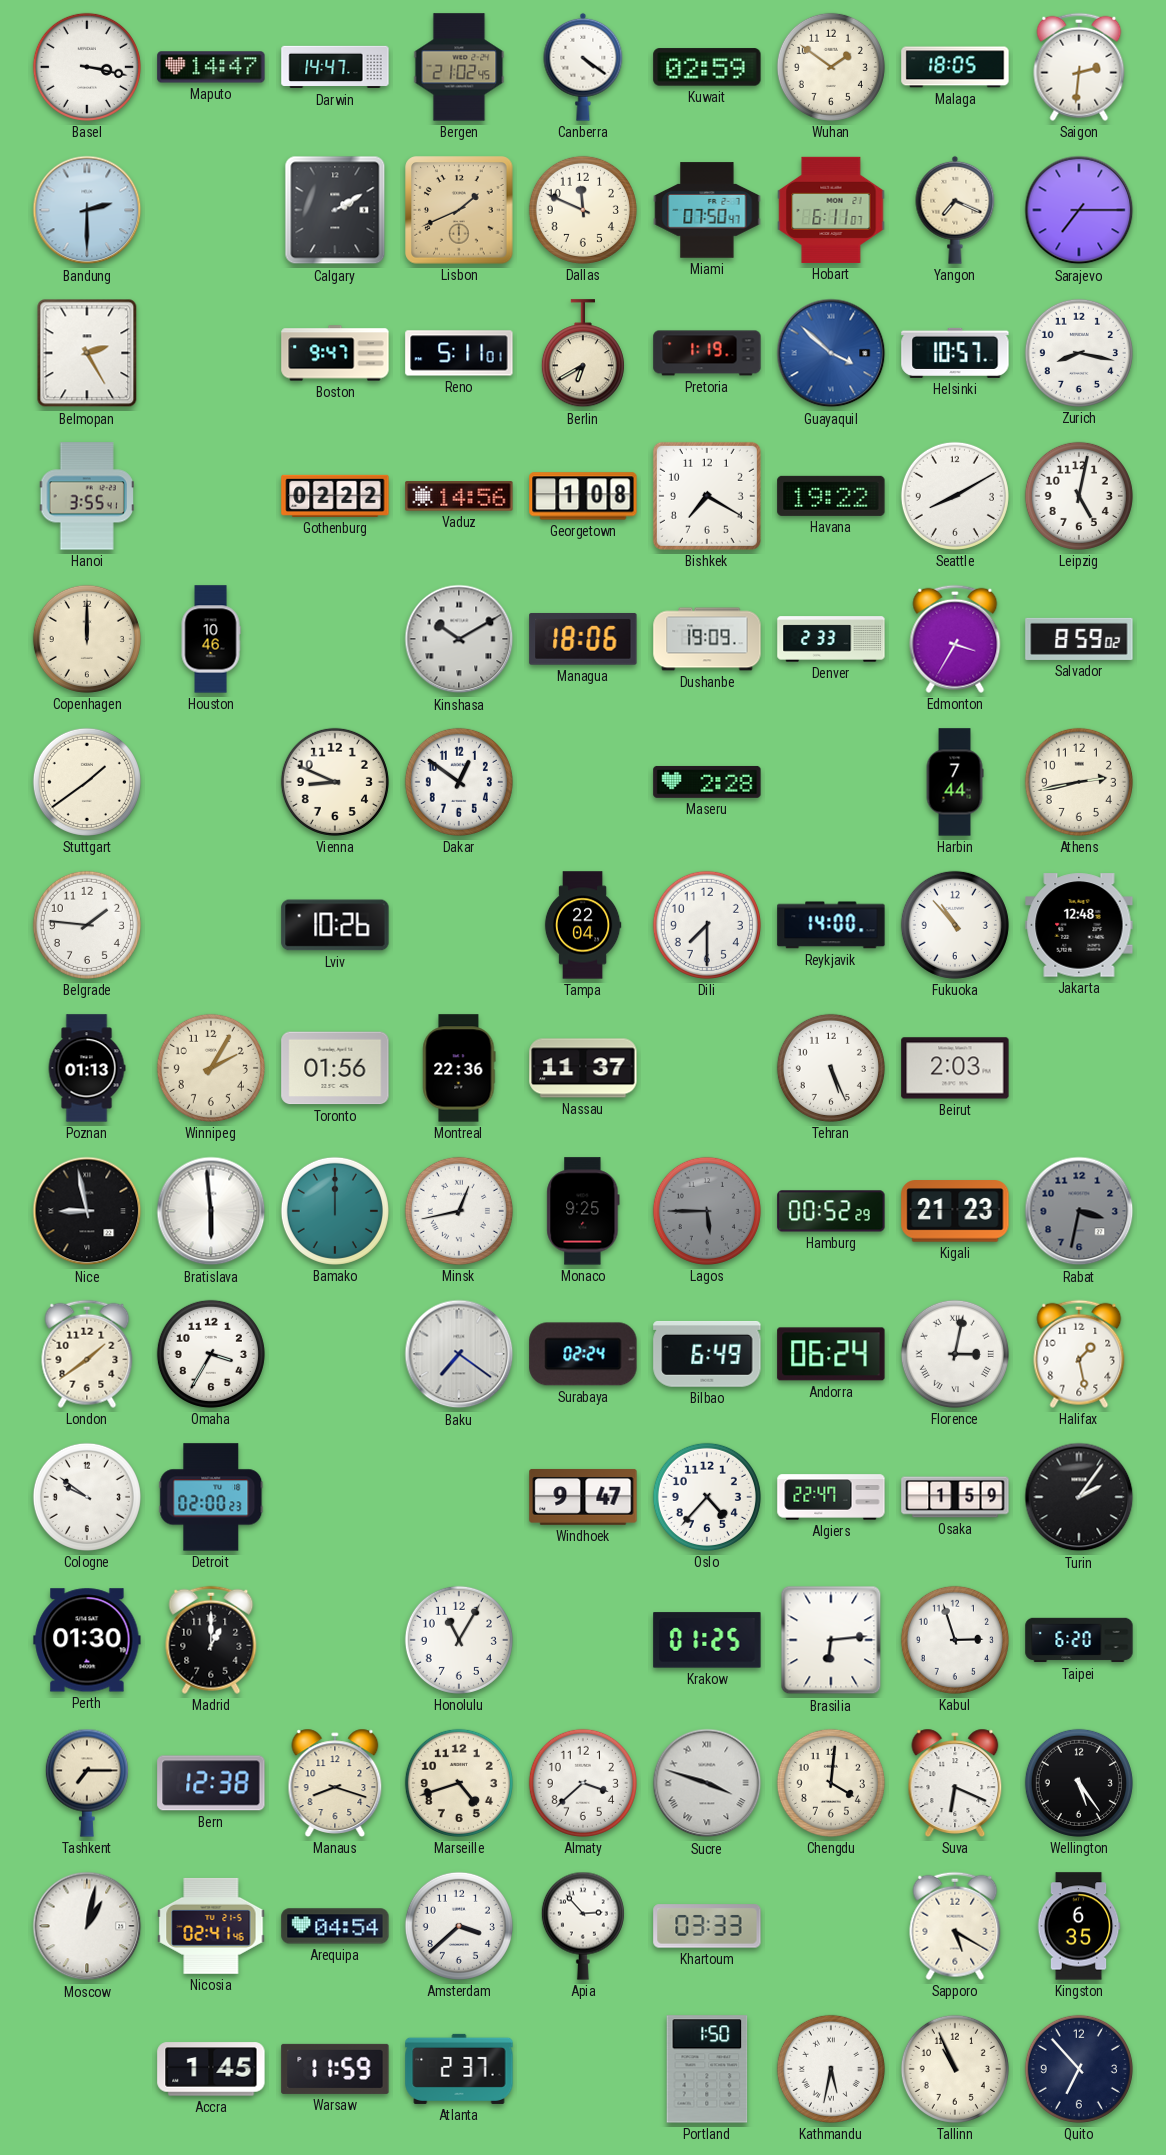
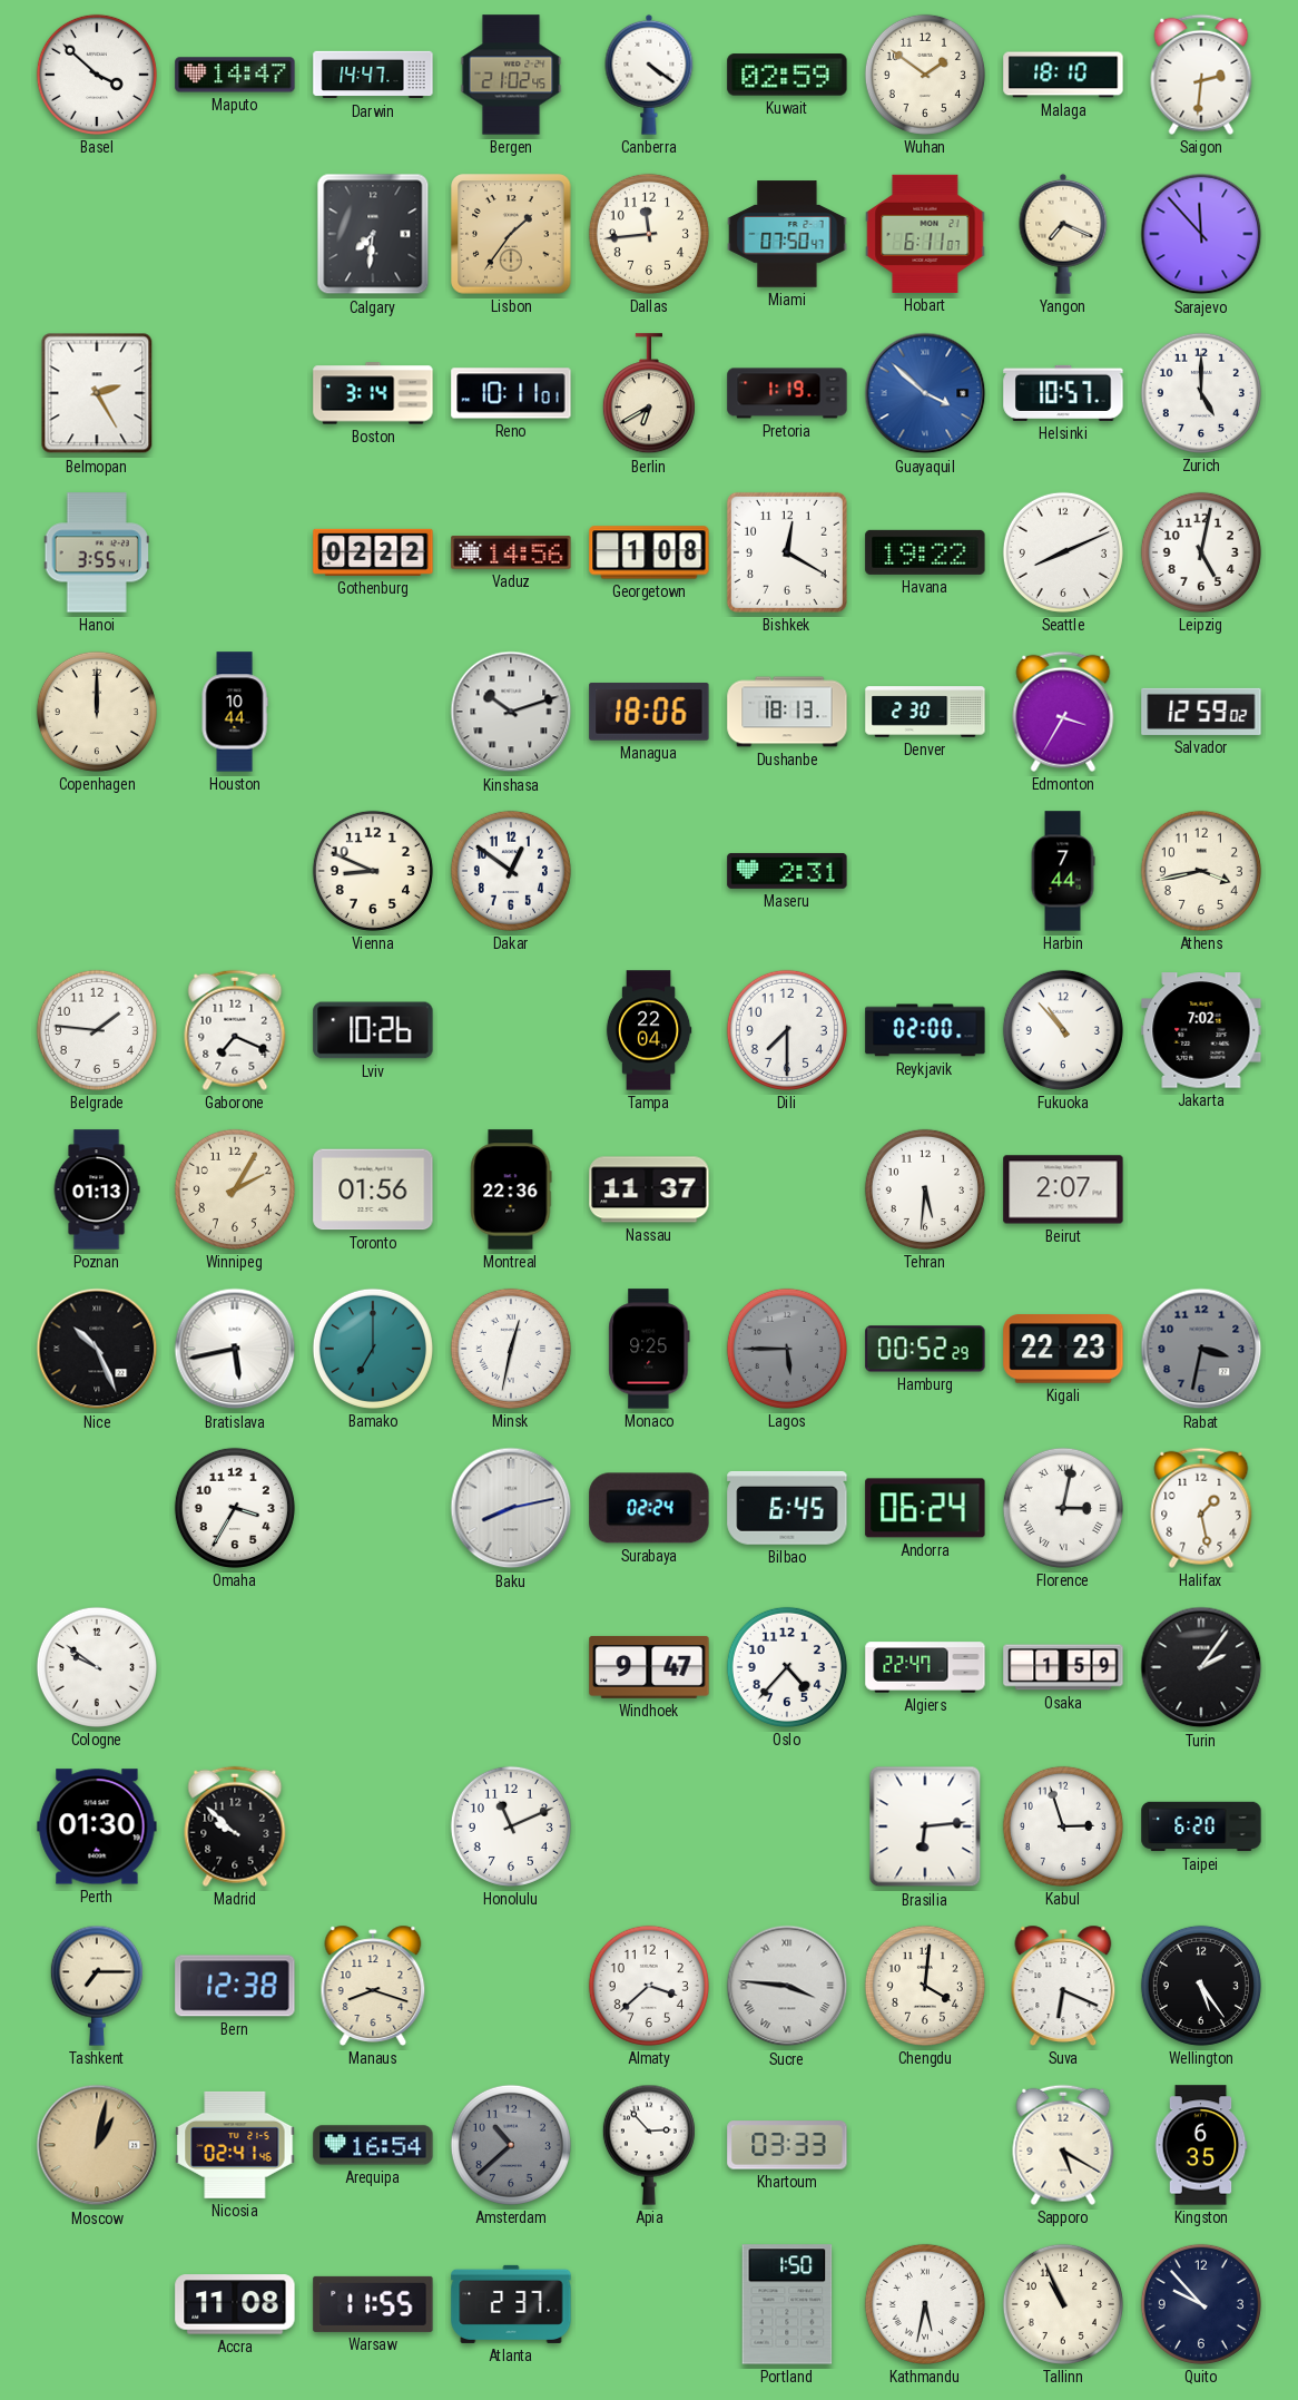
Basel: 3:17 -> 3:52 (97, 75)
Malaga: 18:05 -> 18:10 (1063, 75)
Bandung: 2:30 -> none (87, 210)
Calgary: 2:10 -> 7:31 (373, 234)
Lisbon: 1:41 -> 1:36 (511, 234)
Dallas: 11:49 -> 11:44 (649, 234)
Sarajevo: 7:15 -> 11:53 (1201, 234)
Boston: 9:47 -> 3:14 (373, 393)
Reno: 5:11 -> 10:11 (511, 393)
Zurich: 8:17 -> 5:00 (1201, 393)
Bishkek: 7:20 -> 12:20 (787, 552)
Seattle: 8:10 -> 8:11 (1063, 552)
Houston: 10:46 -> 10:44 (235, 712)
Kinshasa: 10:10 -> 10:12 (511, 712)
Dushanbe: 19:09 -> 18:13 (787, 712)
Denver: 2:33 -> 2:30 (925, 712)
Salvador: 8:59 -> 12:59 (1201, 712)
Stuttgart: 1:39 -> none (87, 782)
Maseru: 2:28 -> 2:31 (787, 871)
Athens: 2:43 -> 3:43 (1201, 871)
Gaborone: none -> 7:19 (235, 1030)
Reykjavik: 14:00 -> 02:00 (925, 1030)
Jakarta: 12:48 -> 7:02 (1201, 1030)
Tehran: 5:26 -> 5:31 (925, 1189)
Beirut: 2:03 -> 2:07 (1063, 1189)
Nice: 8:58 -> 10:26 (97, 1349)
Bratislava: 5:59 -> 5:43 (235, 1349)
Bamako: 12:00 -> 7:00 (373, 1349)
Minsk: 12:43 -> 12:32 (511, 1349)
Kigali: 21:23 -> 22:23 (1063, 1349)
London: 1:39 -> none (87, 1354)
Baku: 7:21 -> 8:13 (511, 1508)
Bilbao: 6:49 -> 6:45 (787, 1508)
Detroit: 02:00 -> none (211, 1497)
Madrid: 1:00 -> 9:52 (235, 1826)
Honolulu: 11:05 -> 11:11 (511, 1826)
Krakow: 01:25 -> none (707, 1640)
Marseille: 4:42 -> none (459, 1783)
Sucre: 3:48 -> 3:46 (787, 1986)
Moscow dial: white -> champagne (97, 2145)
Arequipa: 04:54 -> 16:54 (373, 2145)
Amsterdam: 3:38 -> 10:38 (511, 2145)
Amsterdam dial: white -> grey (511, 2145)
Accra: 1:45 -> 11:08 (235, 2304)
Warsaw: 11:59 -> 11:55 (373, 2304)
Quito: 6:53 -> 9:53 (1201, 2304)
